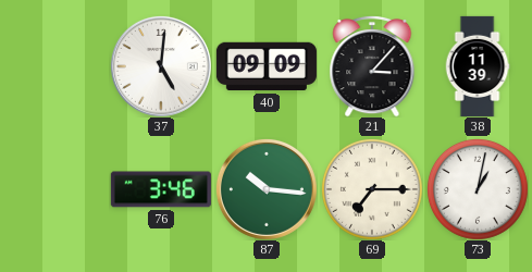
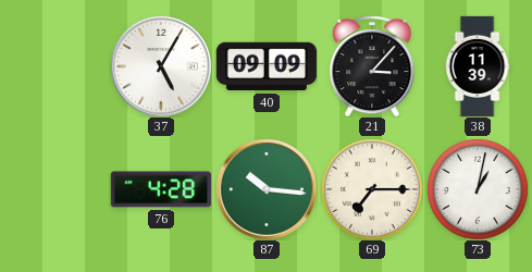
37: 5:01 -> 5:05 (161, 66)
76: 3:46 -> 4:28 (161, 189)
